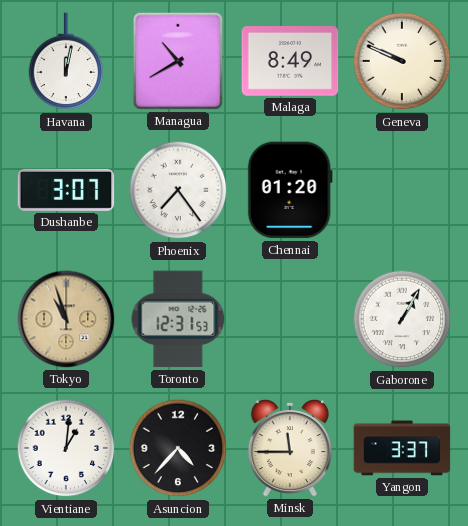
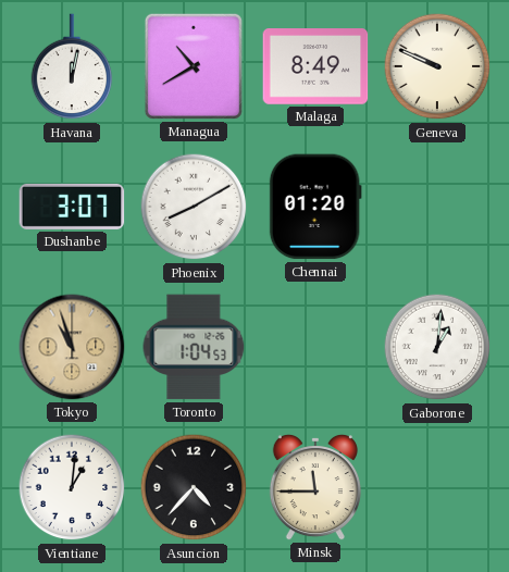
Phoenix: 7:24 -> 8:10 (194, 207)
Toronto: 12:31 -> 1:04 (194, 347)
Gaborone: 1:05 -> 1:01 (437, 347)
Yangon: 3:37 -> none (402, 448)
